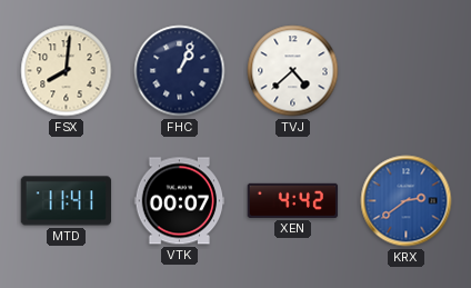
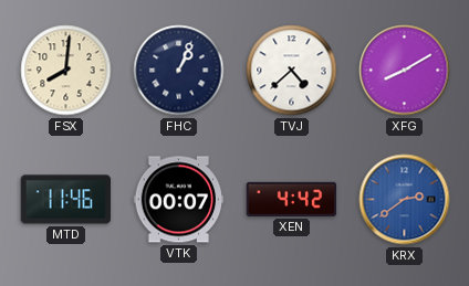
XFG: none -> 8:10 (405, 71)
MTD: 11:41 -> 11:46 (66, 200)
